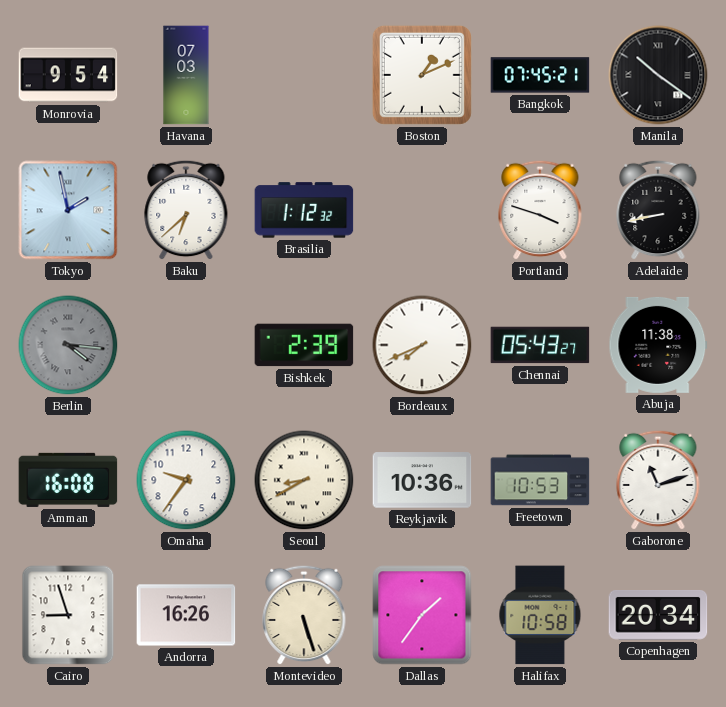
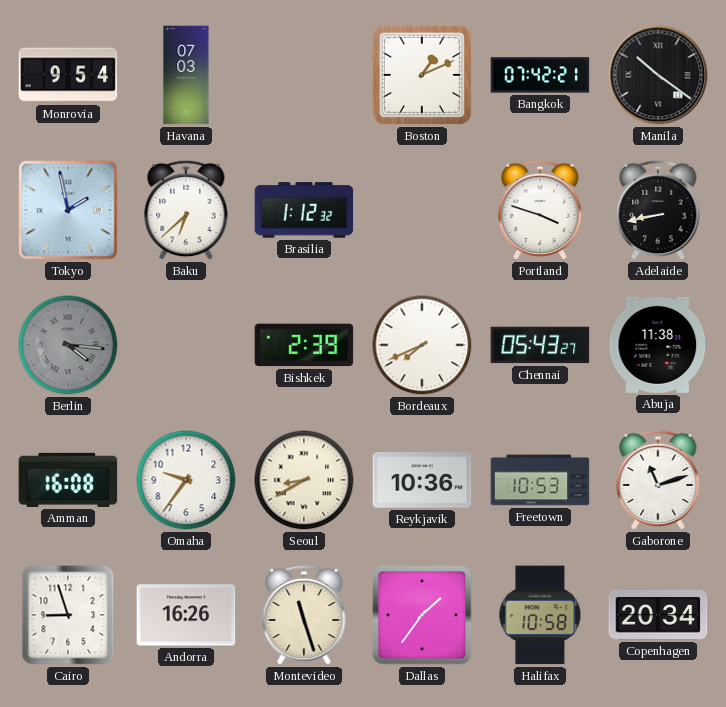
Bangkok: 07:45 -> 07:42 (540, 75)
Montevideo: 5:27 -> 11:27 (304, 615)
